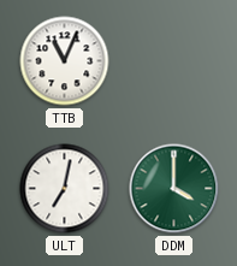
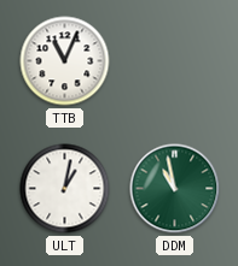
ULT: 7:02 -> 1:02 (65, 189)
DDM: 4:00 -> 10:58 (175, 189)
